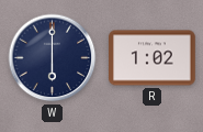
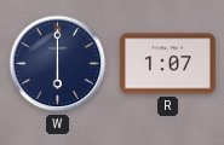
R: 1:02 -> 1:07 (168, 64)
